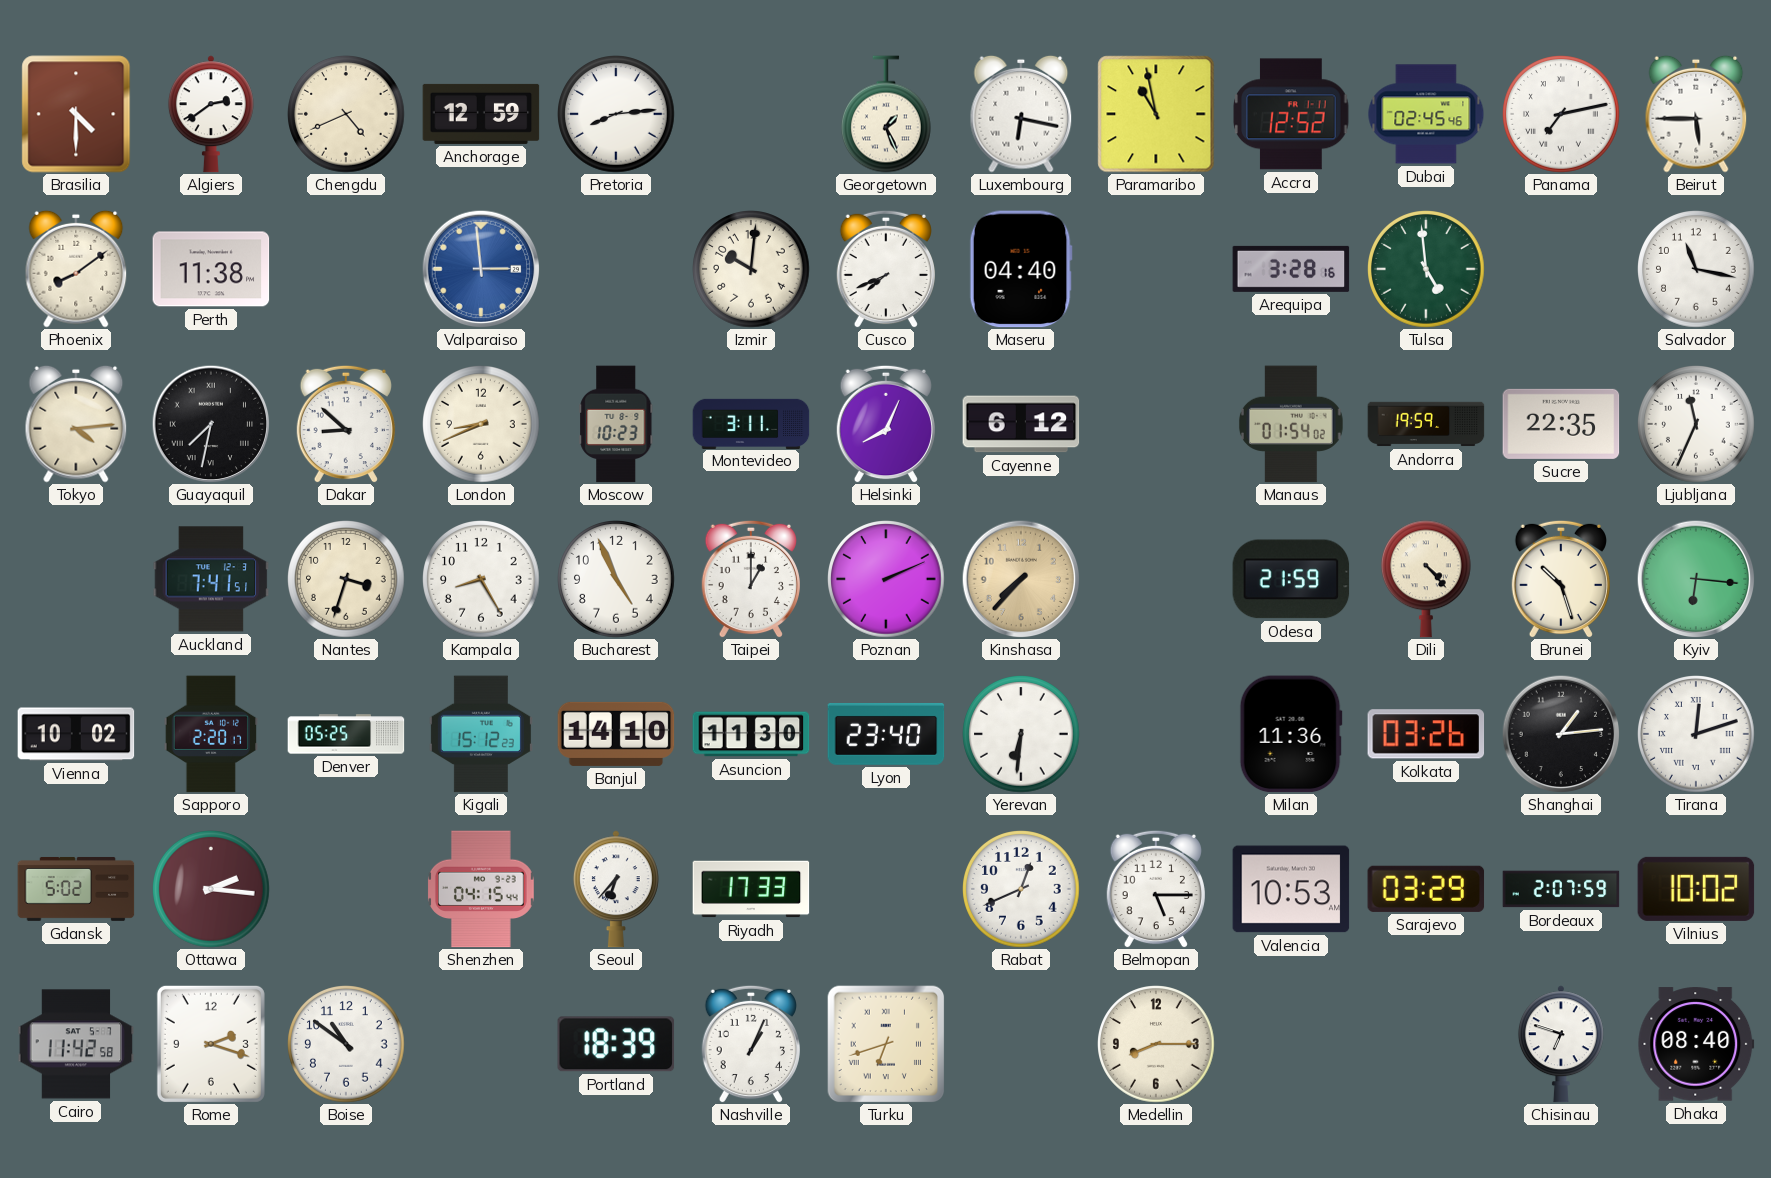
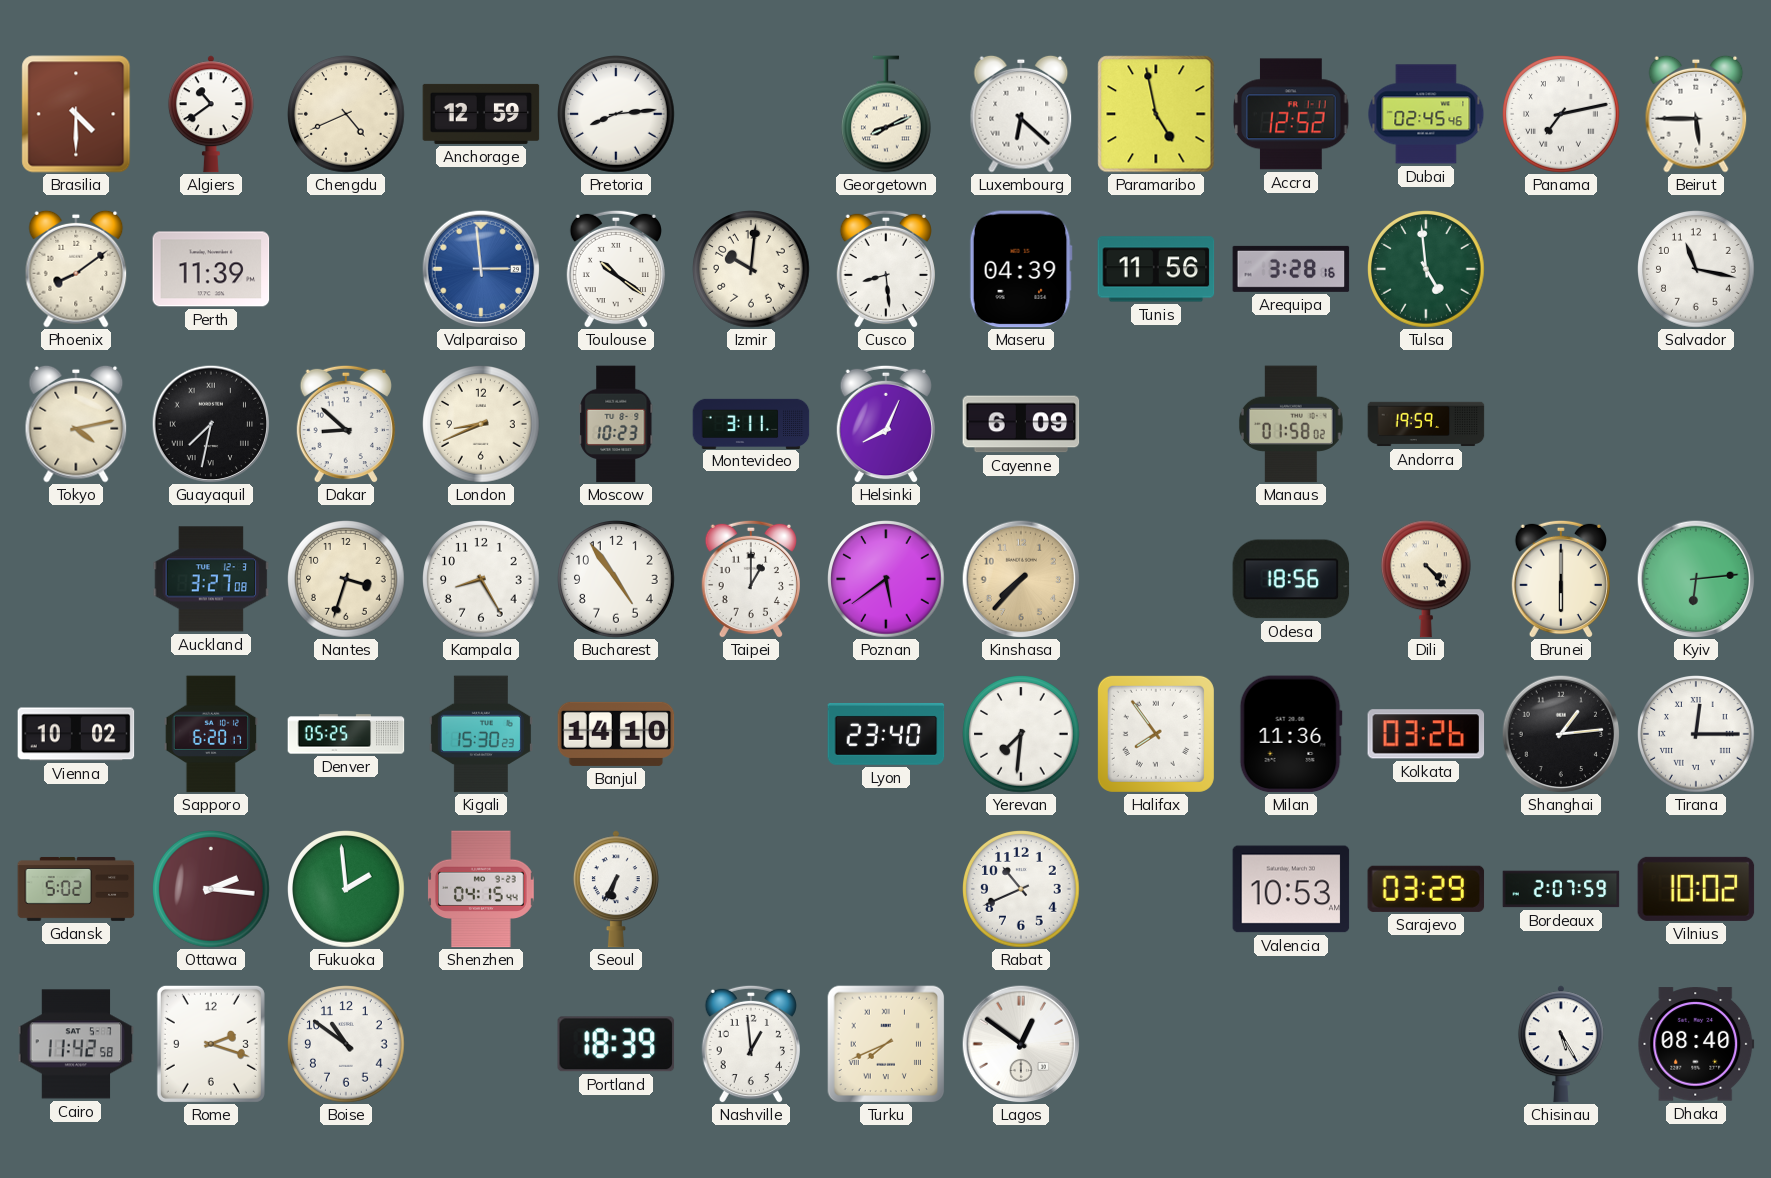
Algiers: 2:39 -> 10:39 (211, 114)
Georgetown: 1:26 -> 8:11 (886, 114)
Luxembourg: 6:17 -> 6:22 (1021, 114)
Paramaribo: 10:58 -> 4:58 (1156, 114)
Perth: 11:38 -> 11:39 (211, 269)
Toulouse: none -> 10:21 (616, 269)
Cusco: 7:41 -> 8:29 (886, 269)
Maseru: 04:40 -> 04:39 (1021, 269)
Tunis: none -> 11:56 (1156, 269)
Tokyo: 4:14 -> 4:13 (76, 424)
Cayenne: 6:12 -> 6:09 (1021, 424)
Manaus: 01:54 -> 01:58 (1291, 424)
Sucre: 22:35 -> none (1561, 424)
Ljubljana: 11:34 -> none (1697, 425)
Auckland: 7:41 -> 3:27 (211, 579)
Bucharest: 4:56 -> 4:54 (617, 580)
Poznan: 2:11 -> 5:39 (887, 580)
Odesa: 21:59 -> 18:56 (1291, 579)
Brunei: 10:27 -> 6:00 (1561, 579)
Kyiv: 6:16 -> 6:14 (1696, 579)
Sapporo: 2:20 -> 6:20 (210, 734)
Kigali: 15:12 -> 15:30 (481, 734)
Asuncion: 11:30 -> none (751, 734)
Yerevan: 6:31 -> 7:31 (1022, 735)
Halifax: none -> 7:54 (1156, 734)
Tirana: 12:12 -> 12:15 (1697, 735)
Fukuoka: none -> 1:59 (347, 890)
Seoul: 6:37 -> 6:35 (616, 889)
Riyadh: 17:33 -> none (751, 889)
Rabat: 12:41 -> 10:41 (1022, 890)
Belmopan: 5:15 -> none (1156, 889)
Nashville: 1:04 -> 12:59 (751, 1044)
Turku: 6:42 -> 7:41 (886, 1044)
Lagos: none -> 12:51 (1021, 1044)
Medellin: 8:15 -> none (1157, 1045)
Chisinau: 6:48 -> 5:25 (1561, 1044)
